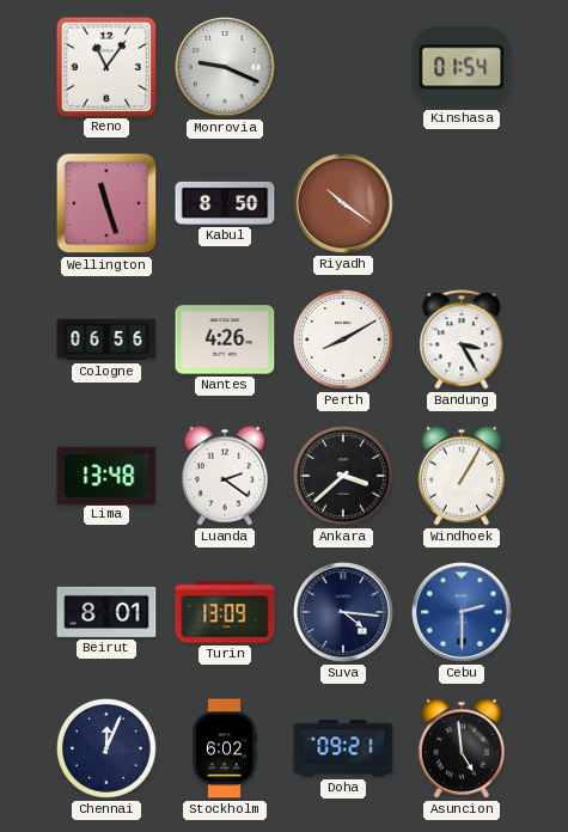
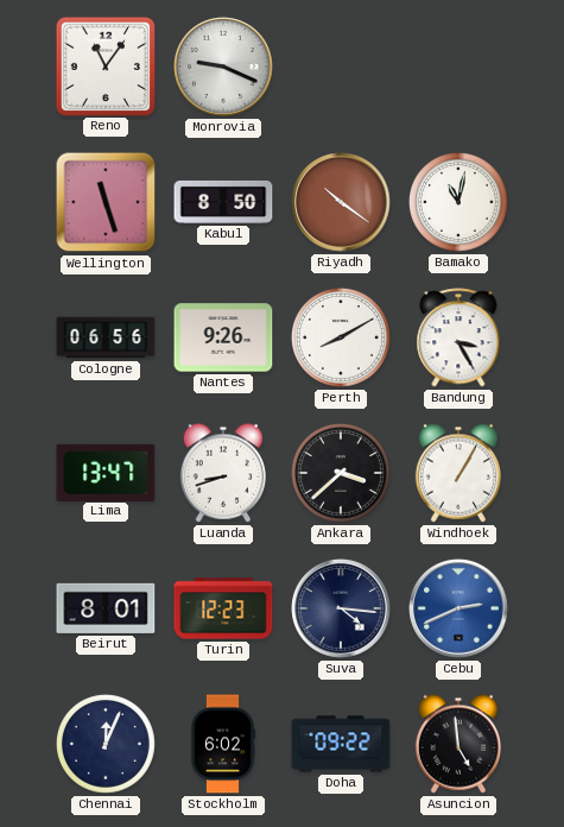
Kinshasa: 01:54 -> none (462, 67)
Bamako: none -> 11:02 (458, 202)
Nantes: 4:26 -> 9:26 (223, 337)
Lima: 13:48 -> 13:47 (106, 472)
Luanda: 2:21 -> 8:42 (222, 473)
Turin: 13:09 -> 12:23 (223, 608)
Cebu: 2:30 -> 2:41 (458, 608)
Doha: 09:21 -> 09:22 (341, 744)
